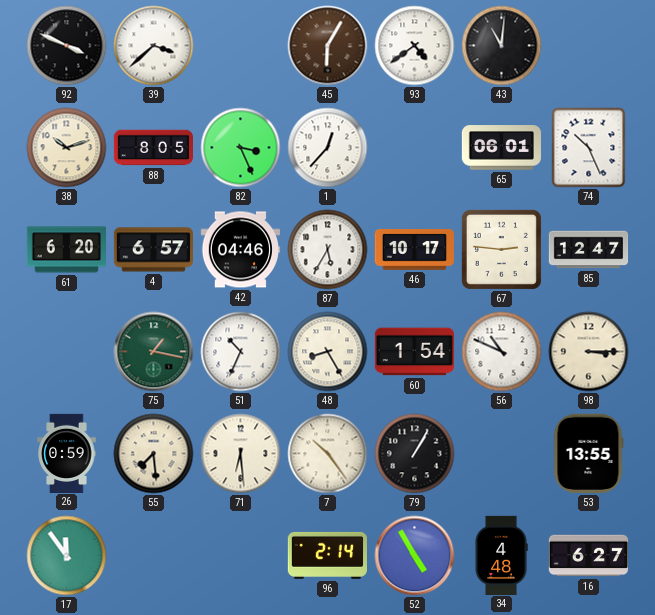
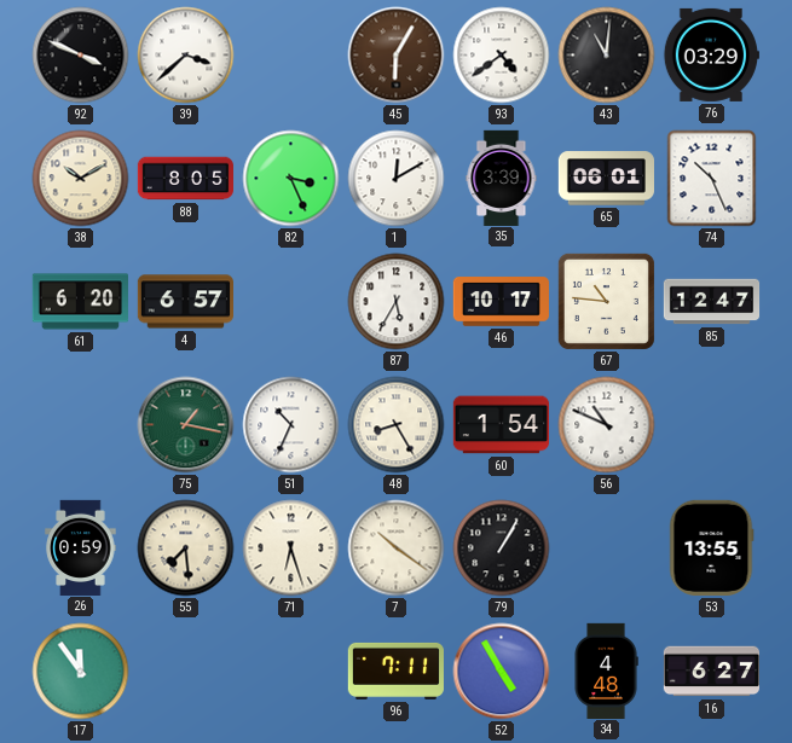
76: none -> 03:29 (711, 54)
38: 10:12 -> 10:10 (81, 179)
1: 12:37 -> 12:10 (397, 179)
35: none -> 3:39 (502, 178)
42: 04:46 -> none (240, 250)
67: 2:46 -> 10:46 (606, 301)
98: 3:15 -> none (589, 352)
71: 6:29 -> 6:27 (291, 548)
7: 10:24 -> 10:21 (397, 548)
96: 2:14 -> 7:11 (395, 671)
